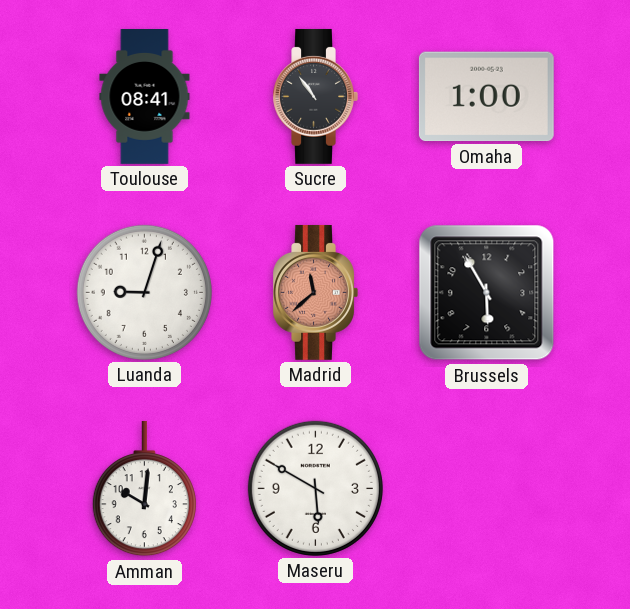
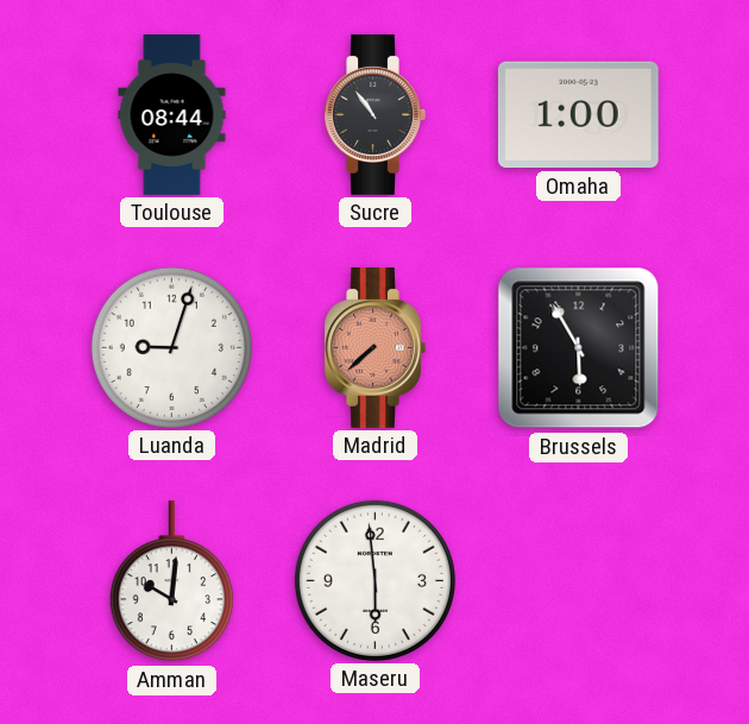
Toulouse: 08:41 -> 08:44 (172, 115)
Madrid: 11:38 -> 7:38 (374, 347)
Maseru: 5:50 -> 5:59 (374, 580)
